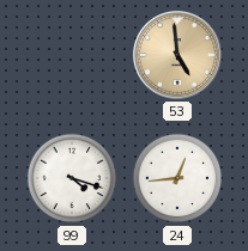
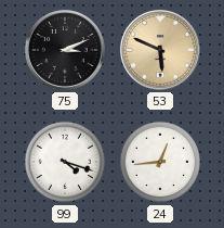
75: none -> 3:11 (65, 50)
53: 4:59 -> 5:49 (160, 50)
